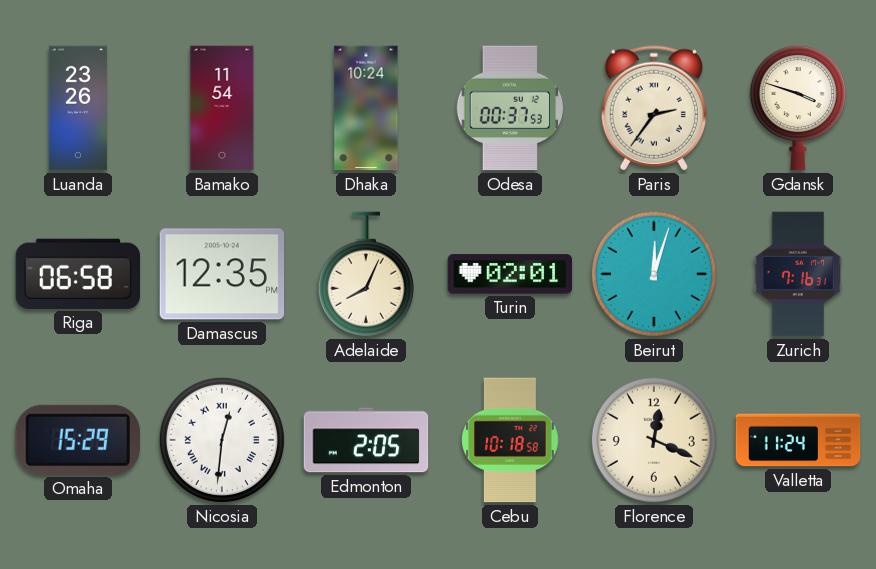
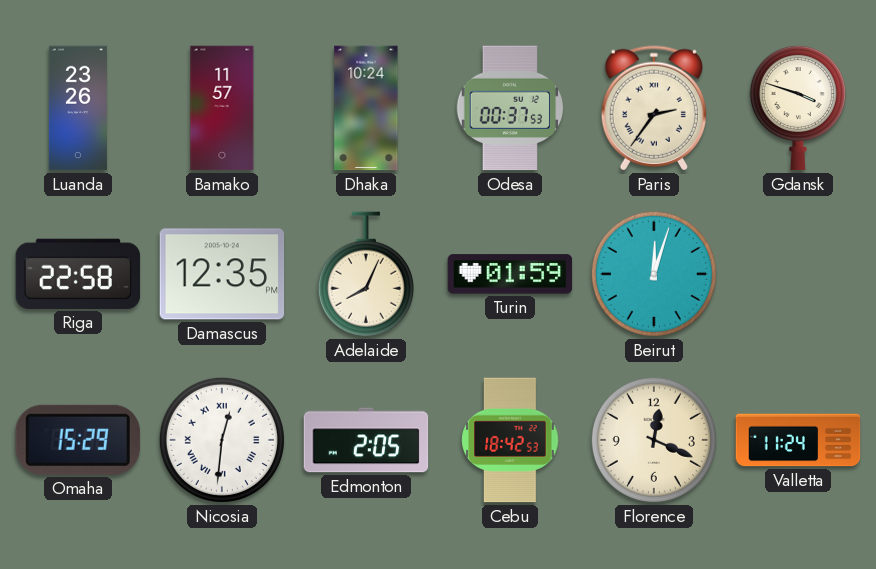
Bamako: 11:54 -> 11:57 (222, 108)
Riga: 06:58 -> 22:58 (78, 274)
Turin: 02:01 -> 01:59 (510, 274)
Zurich: 7:16 -> none (798, 274)
Cebu: 10:18 -> 18:42 (510, 440)
